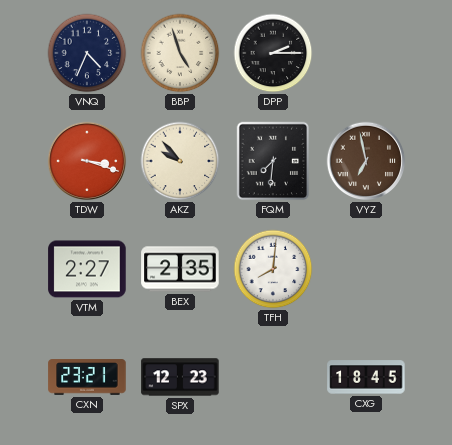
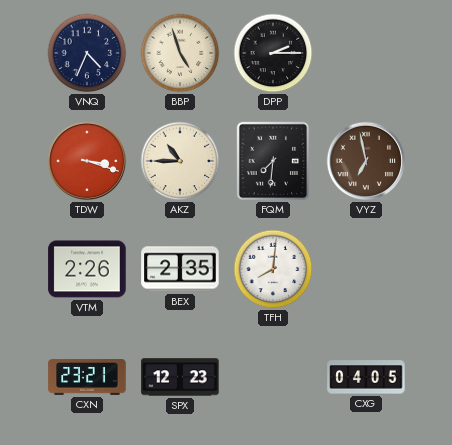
AKZ: 9:53 -> 10:45 (180, 161)
VTM: 2:27 -> 2:26 (87, 269)
CXG: 18:45 -> 04:05 (366, 377)
